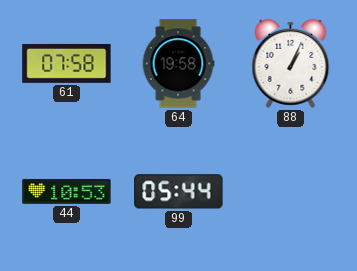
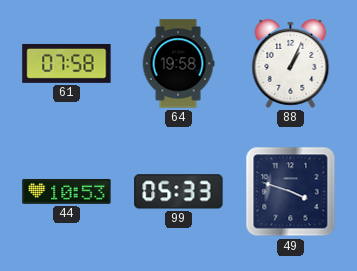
99: 05:44 -> 05:33 (179, 192)
49: none -> 3:48 (291, 192)
